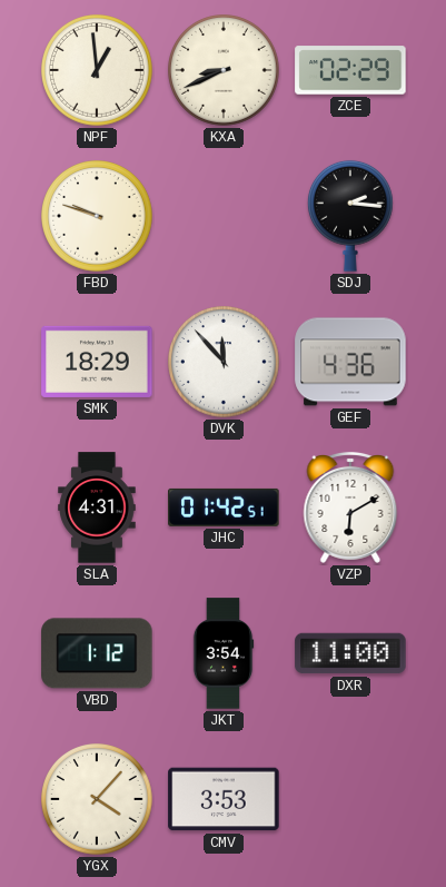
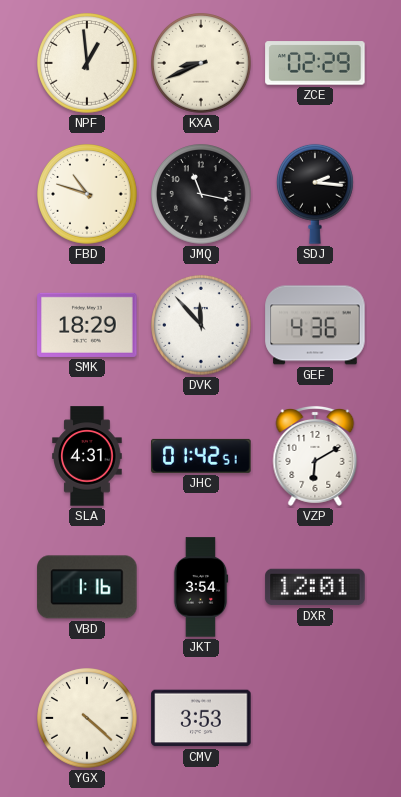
FBD: 9:48 -> 10:48 (88, 195)
JMQ: none -> 11:17 (202, 195)
VBD: 1:12 -> 1:16 (87, 587)
DXR: 11:00 -> 12:01 (315, 587)
YGX: 4:07 -> 4:22 (88, 719)
